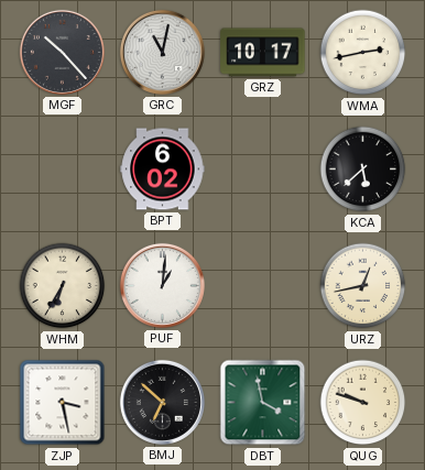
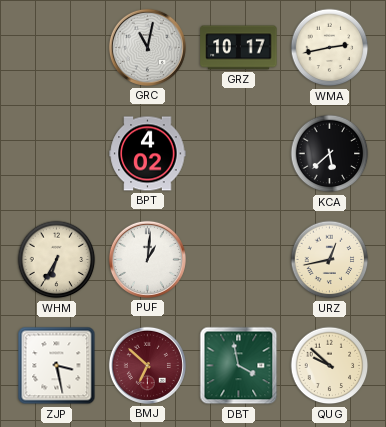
MGF: 10:23 -> none (62, 52)
BPT: 6:02 -> 4:02 (148, 154)
BMJ dial: black -> burgundy (147, 365)
QUG: 9:48 -> 9:52 (330, 366)
